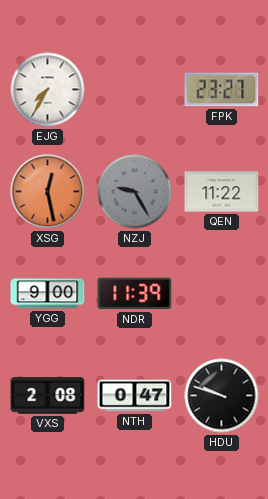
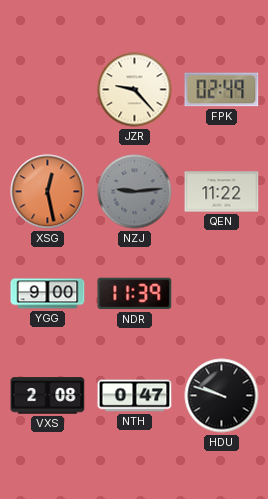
EJG: 7:35 -> none (48, 90)
JZR: none -> 9:23 (135, 90)
FPK: 23:27 -> 02:49 (222, 90)
NZJ: 9:25 -> 9:14 (135, 192)
